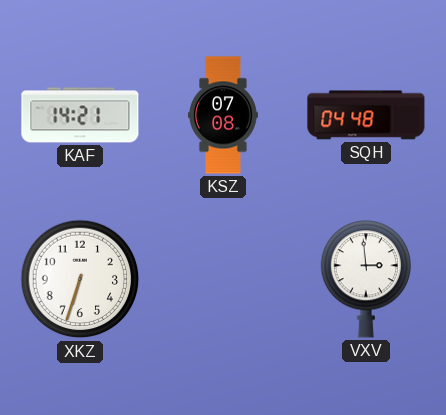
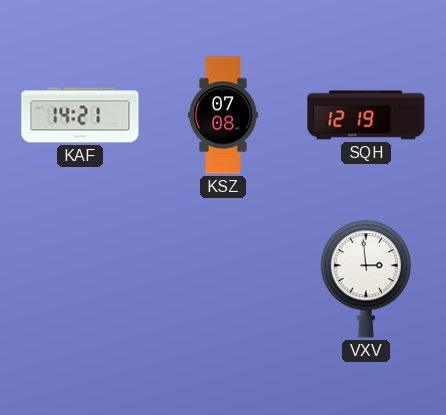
SQH: 04:48 -> 12:19 (366, 115)
XKZ: 6:33 -> none (80, 279)
